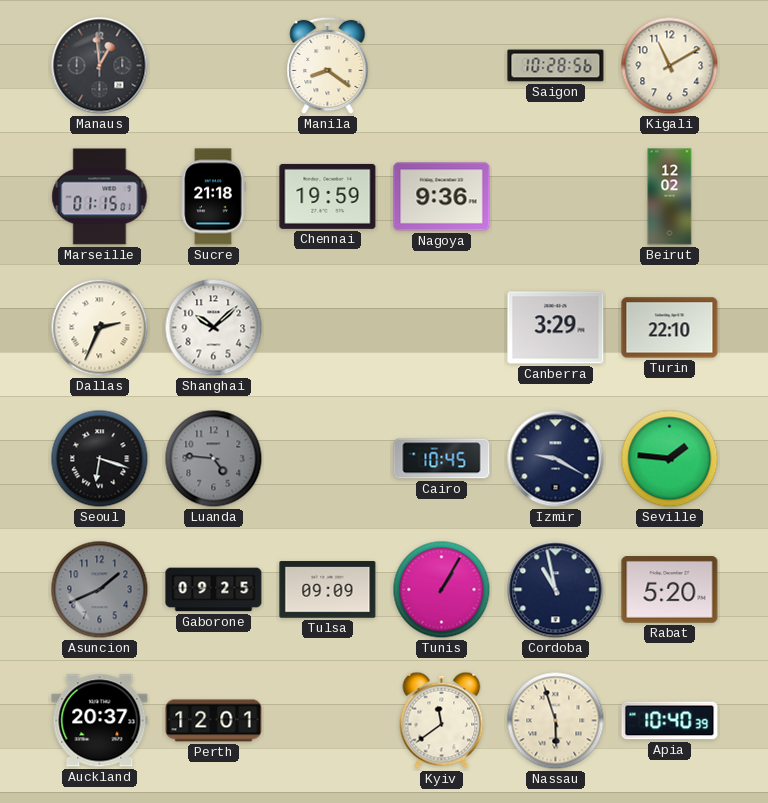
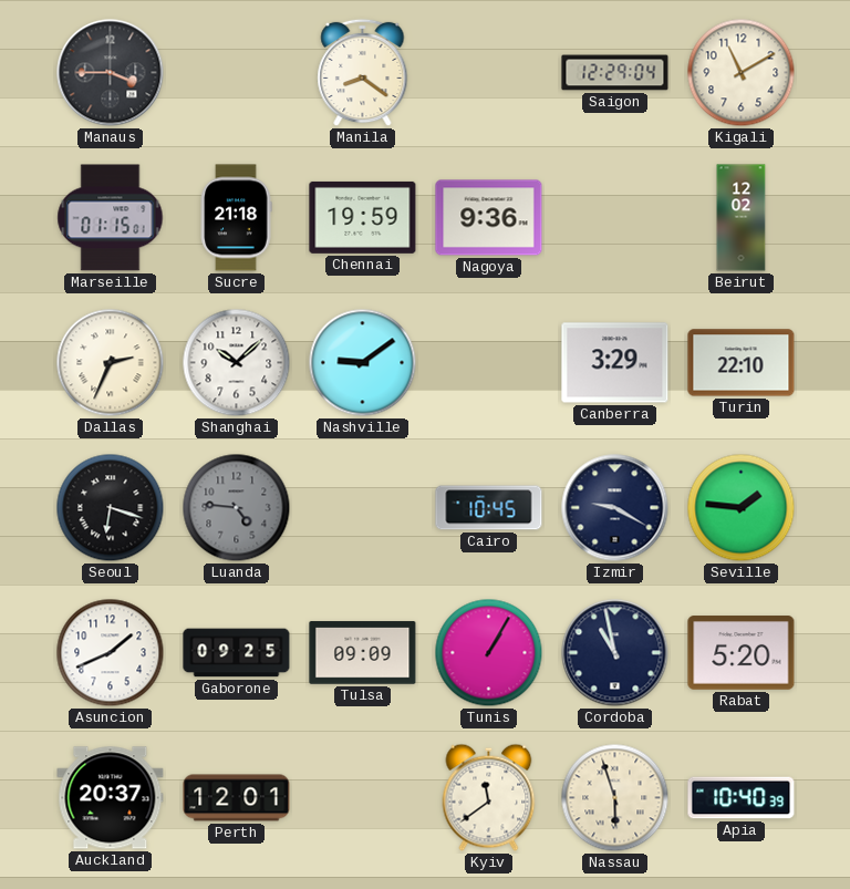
Manaus: 12:59 -> 3:45 (111, 73)
Saigon: 10:28 -> 12:29 (615, 73)
Nashville: none -> 9:09 (363, 363)
Asuncion dial: grey -> white (111, 653)
